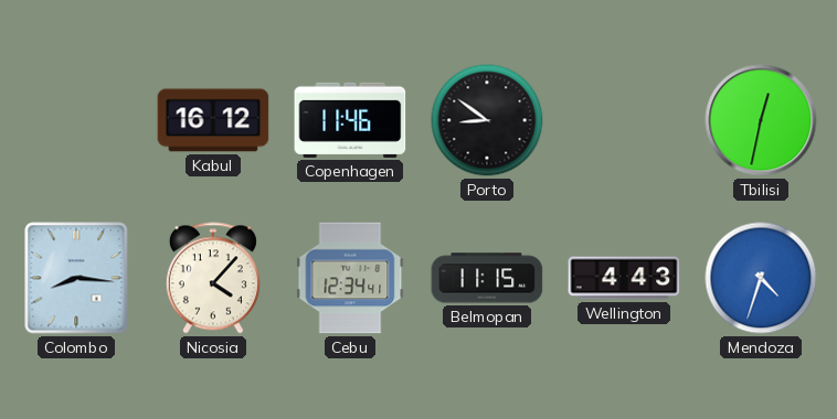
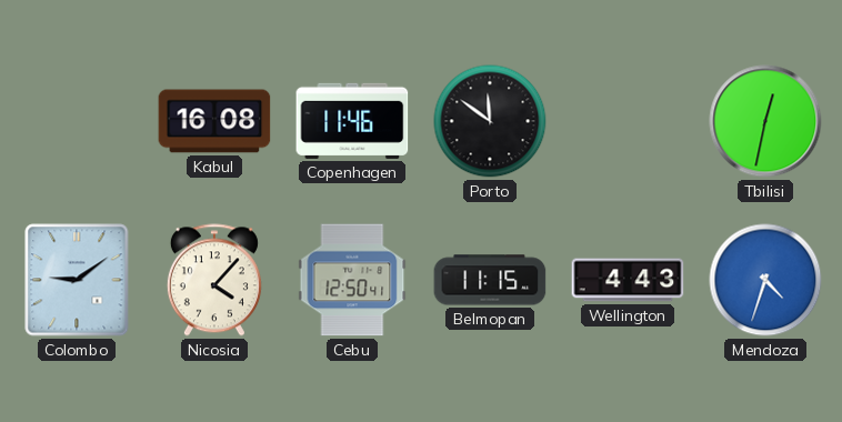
Kabul: 16:12 -> 16:08 (214, 121)
Porto: 8:51 -> 11:51 (490, 121)
Colombo: 8:16 -> 9:09 (77, 280)
Cebu: 12:34 -> 12:50 (352, 280)
